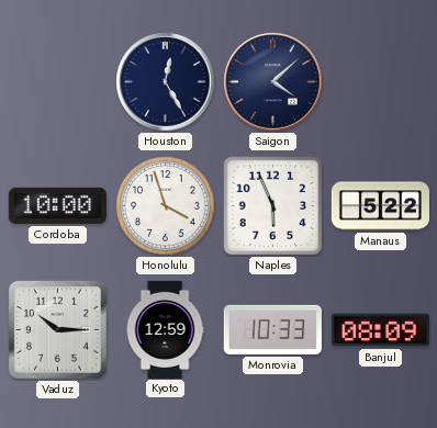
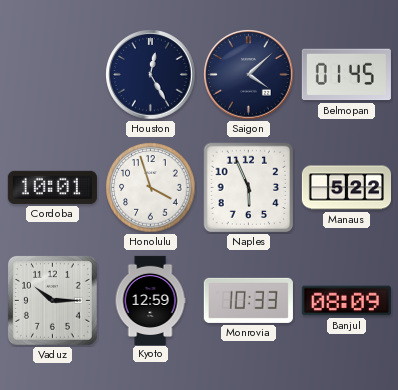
Belmopan: none -> 01:45 (346, 75)
Cordoba: 10:00 -> 10:01 (52, 187)
